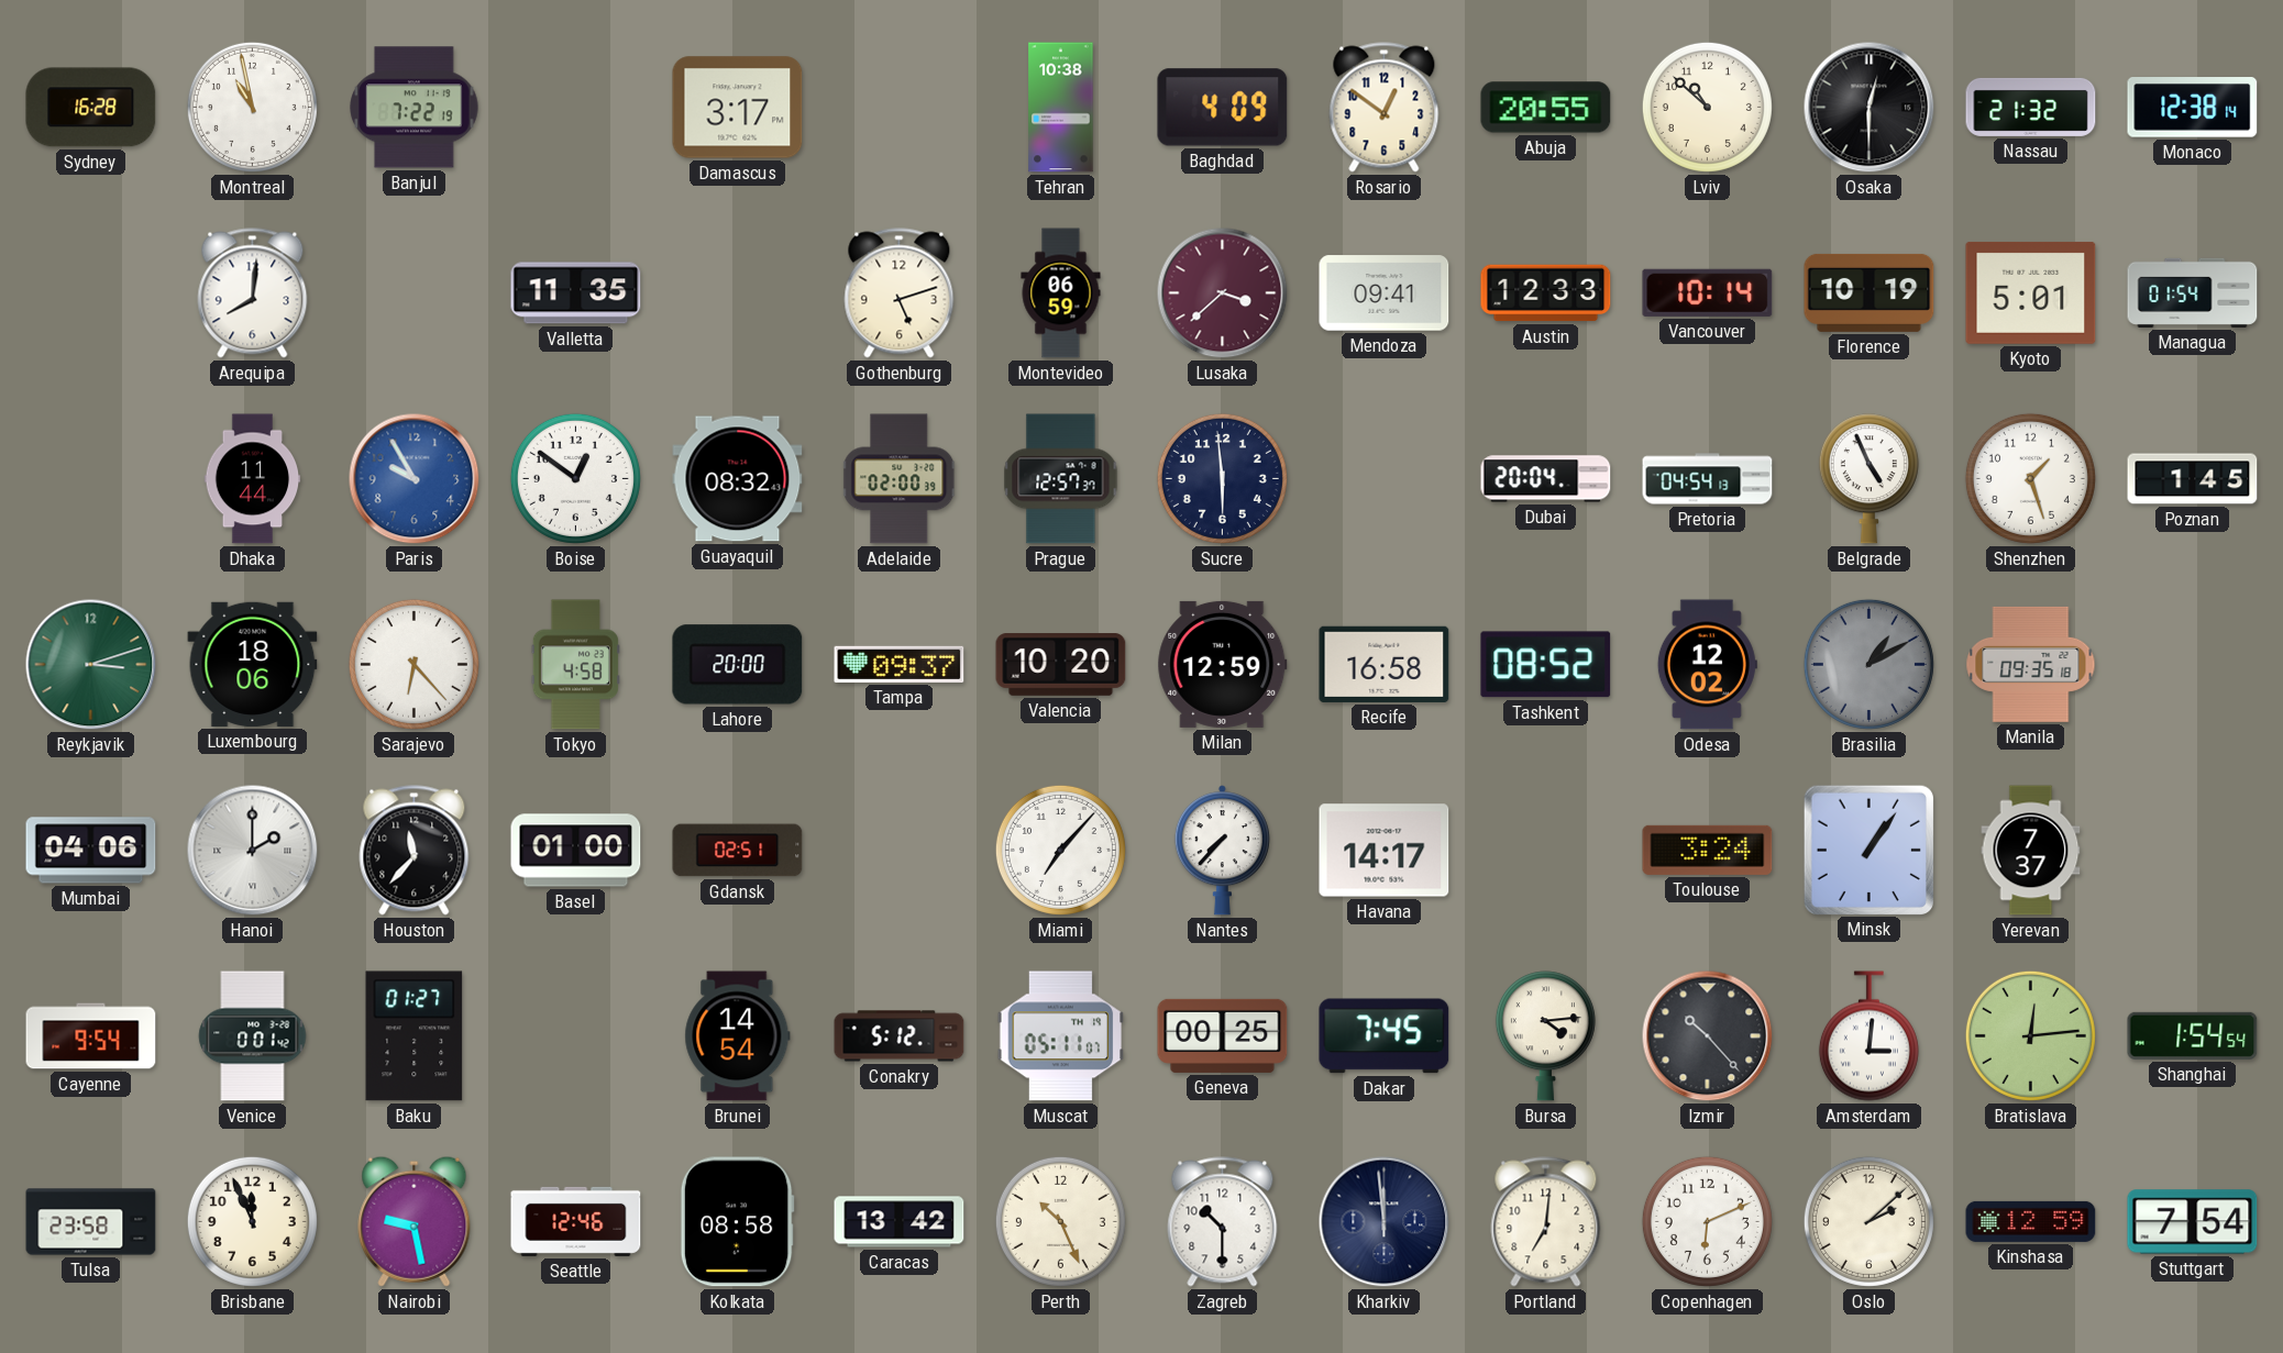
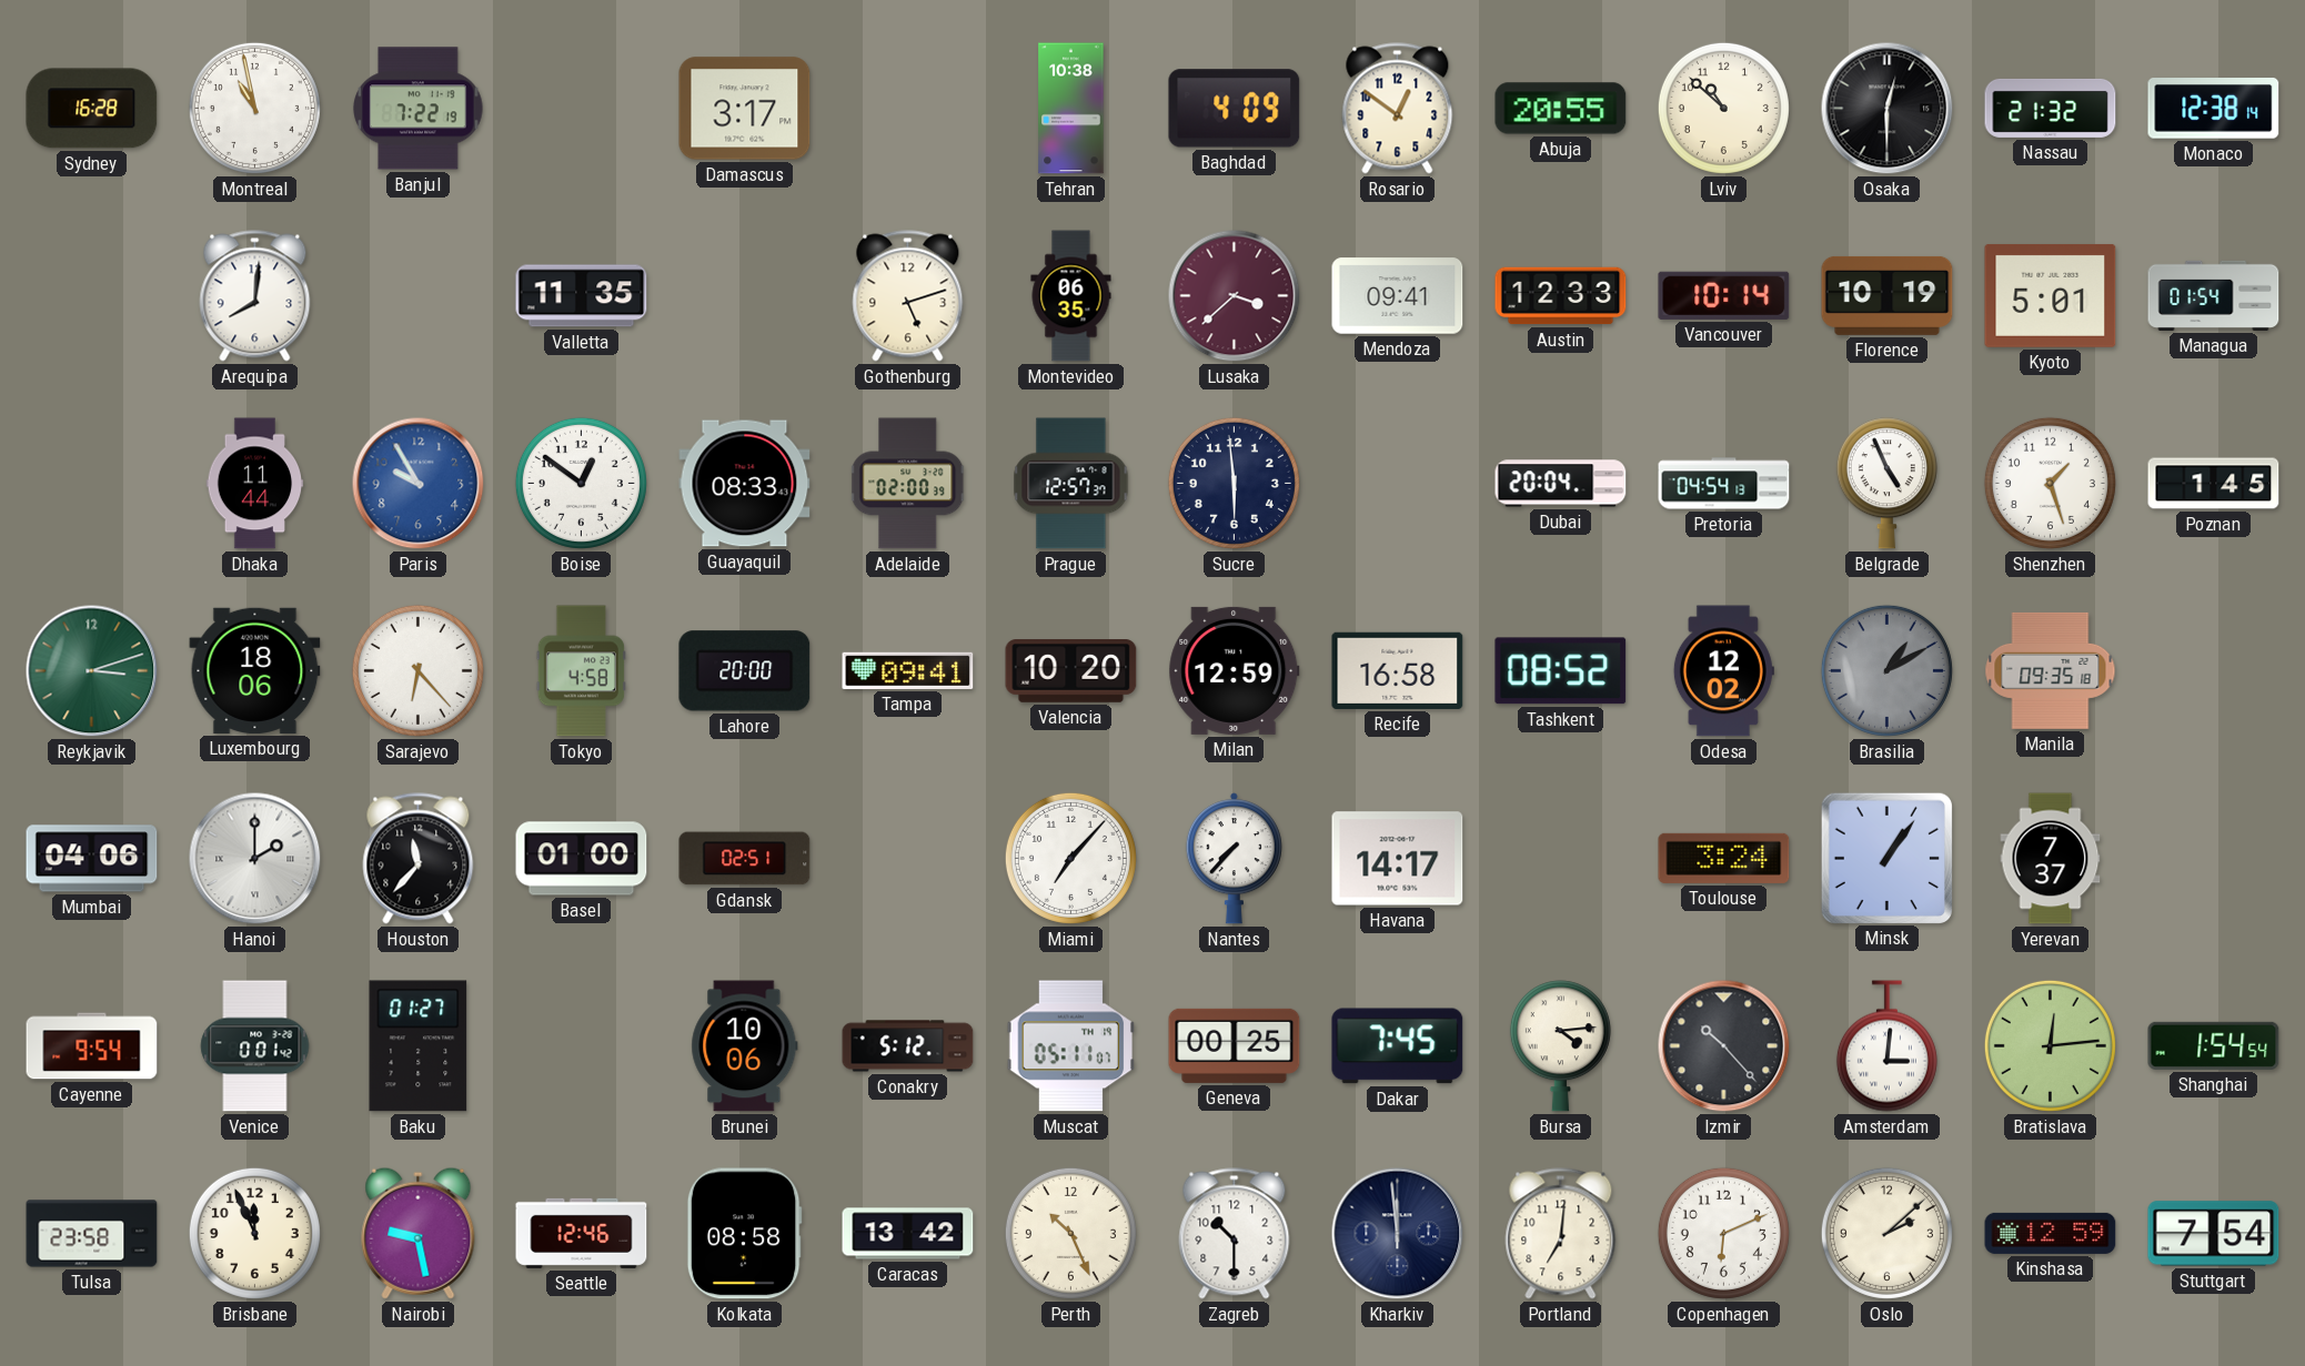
Montevideo: 06:59 -> 06:35 (1071, 296)
Guayaquil: 08:32 -> 08:33 (745, 484)
Tampa: 09:37 -> 09:41 (908, 670)
Brunei: 14:54 -> 10:06 (745, 1046)
